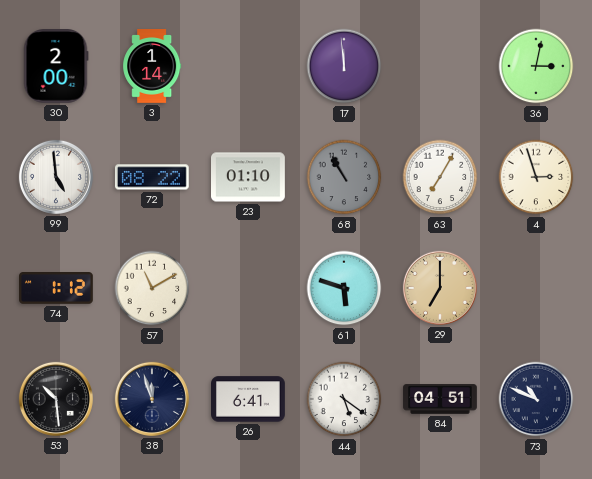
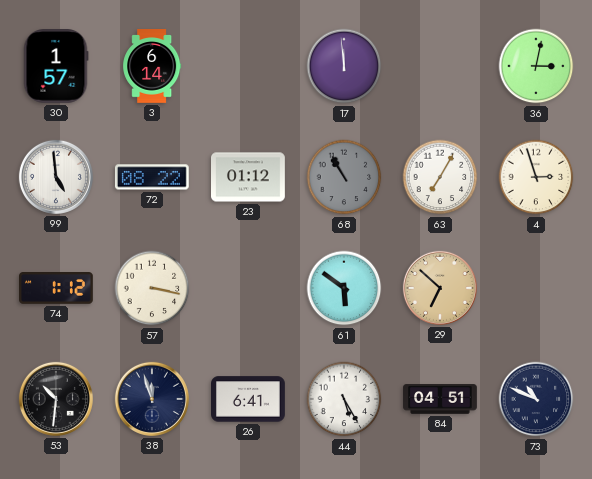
30: 2:00 -> 1:57 (56, 67)
3: 1:14 -> 6:14 (152, 66)
23: 01:10 -> 01:12 (249, 177)
57: 11:10 -> 3:17 (152, 288)
61: 5:48 -> 5:51 (344, 288)
29: 7:00 -> 6:52 (440, 288)
53: 10:29 -> 10:31 (56, 399)
44: 5:21 -> 5:25 (344, 399)
